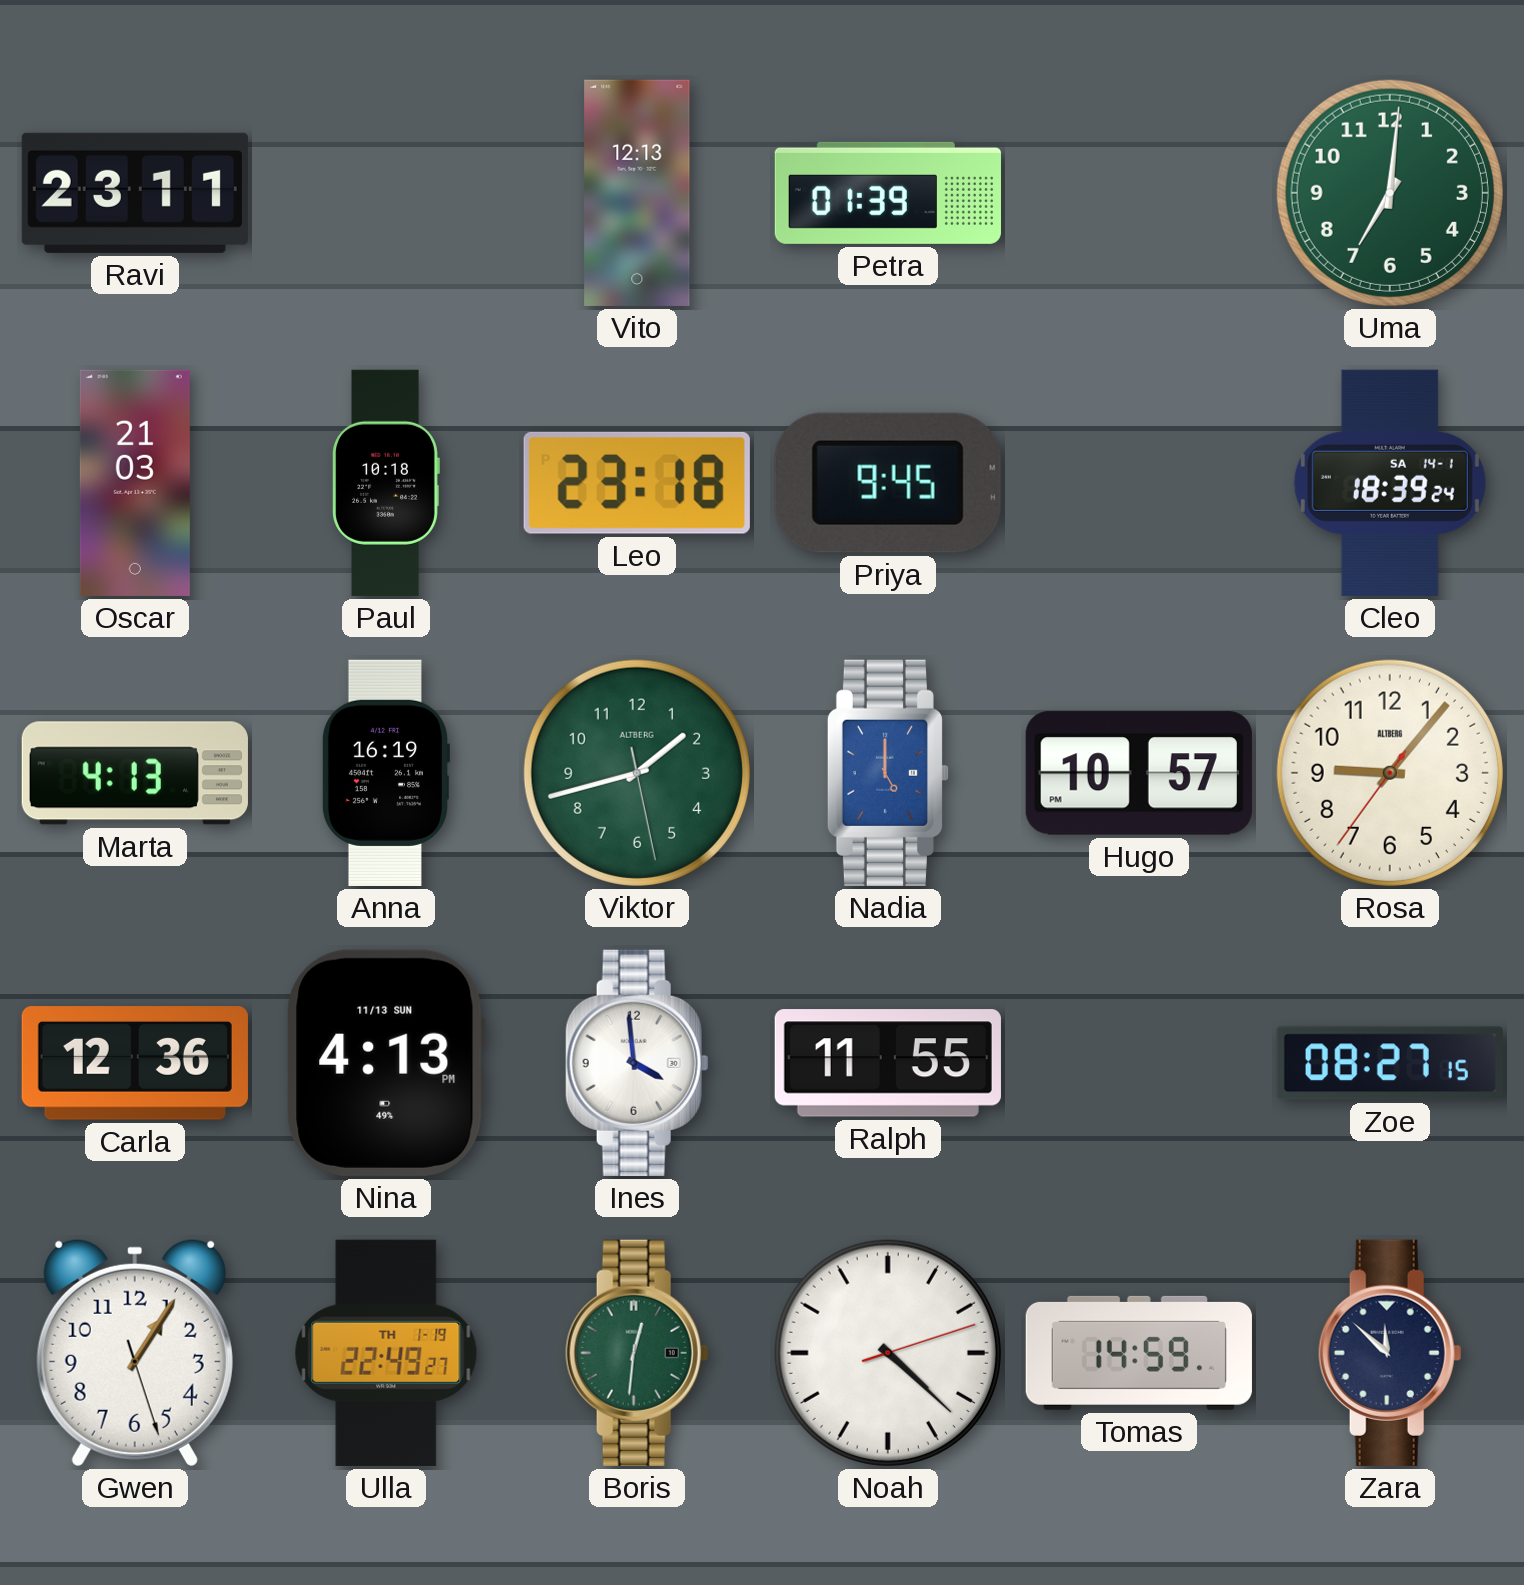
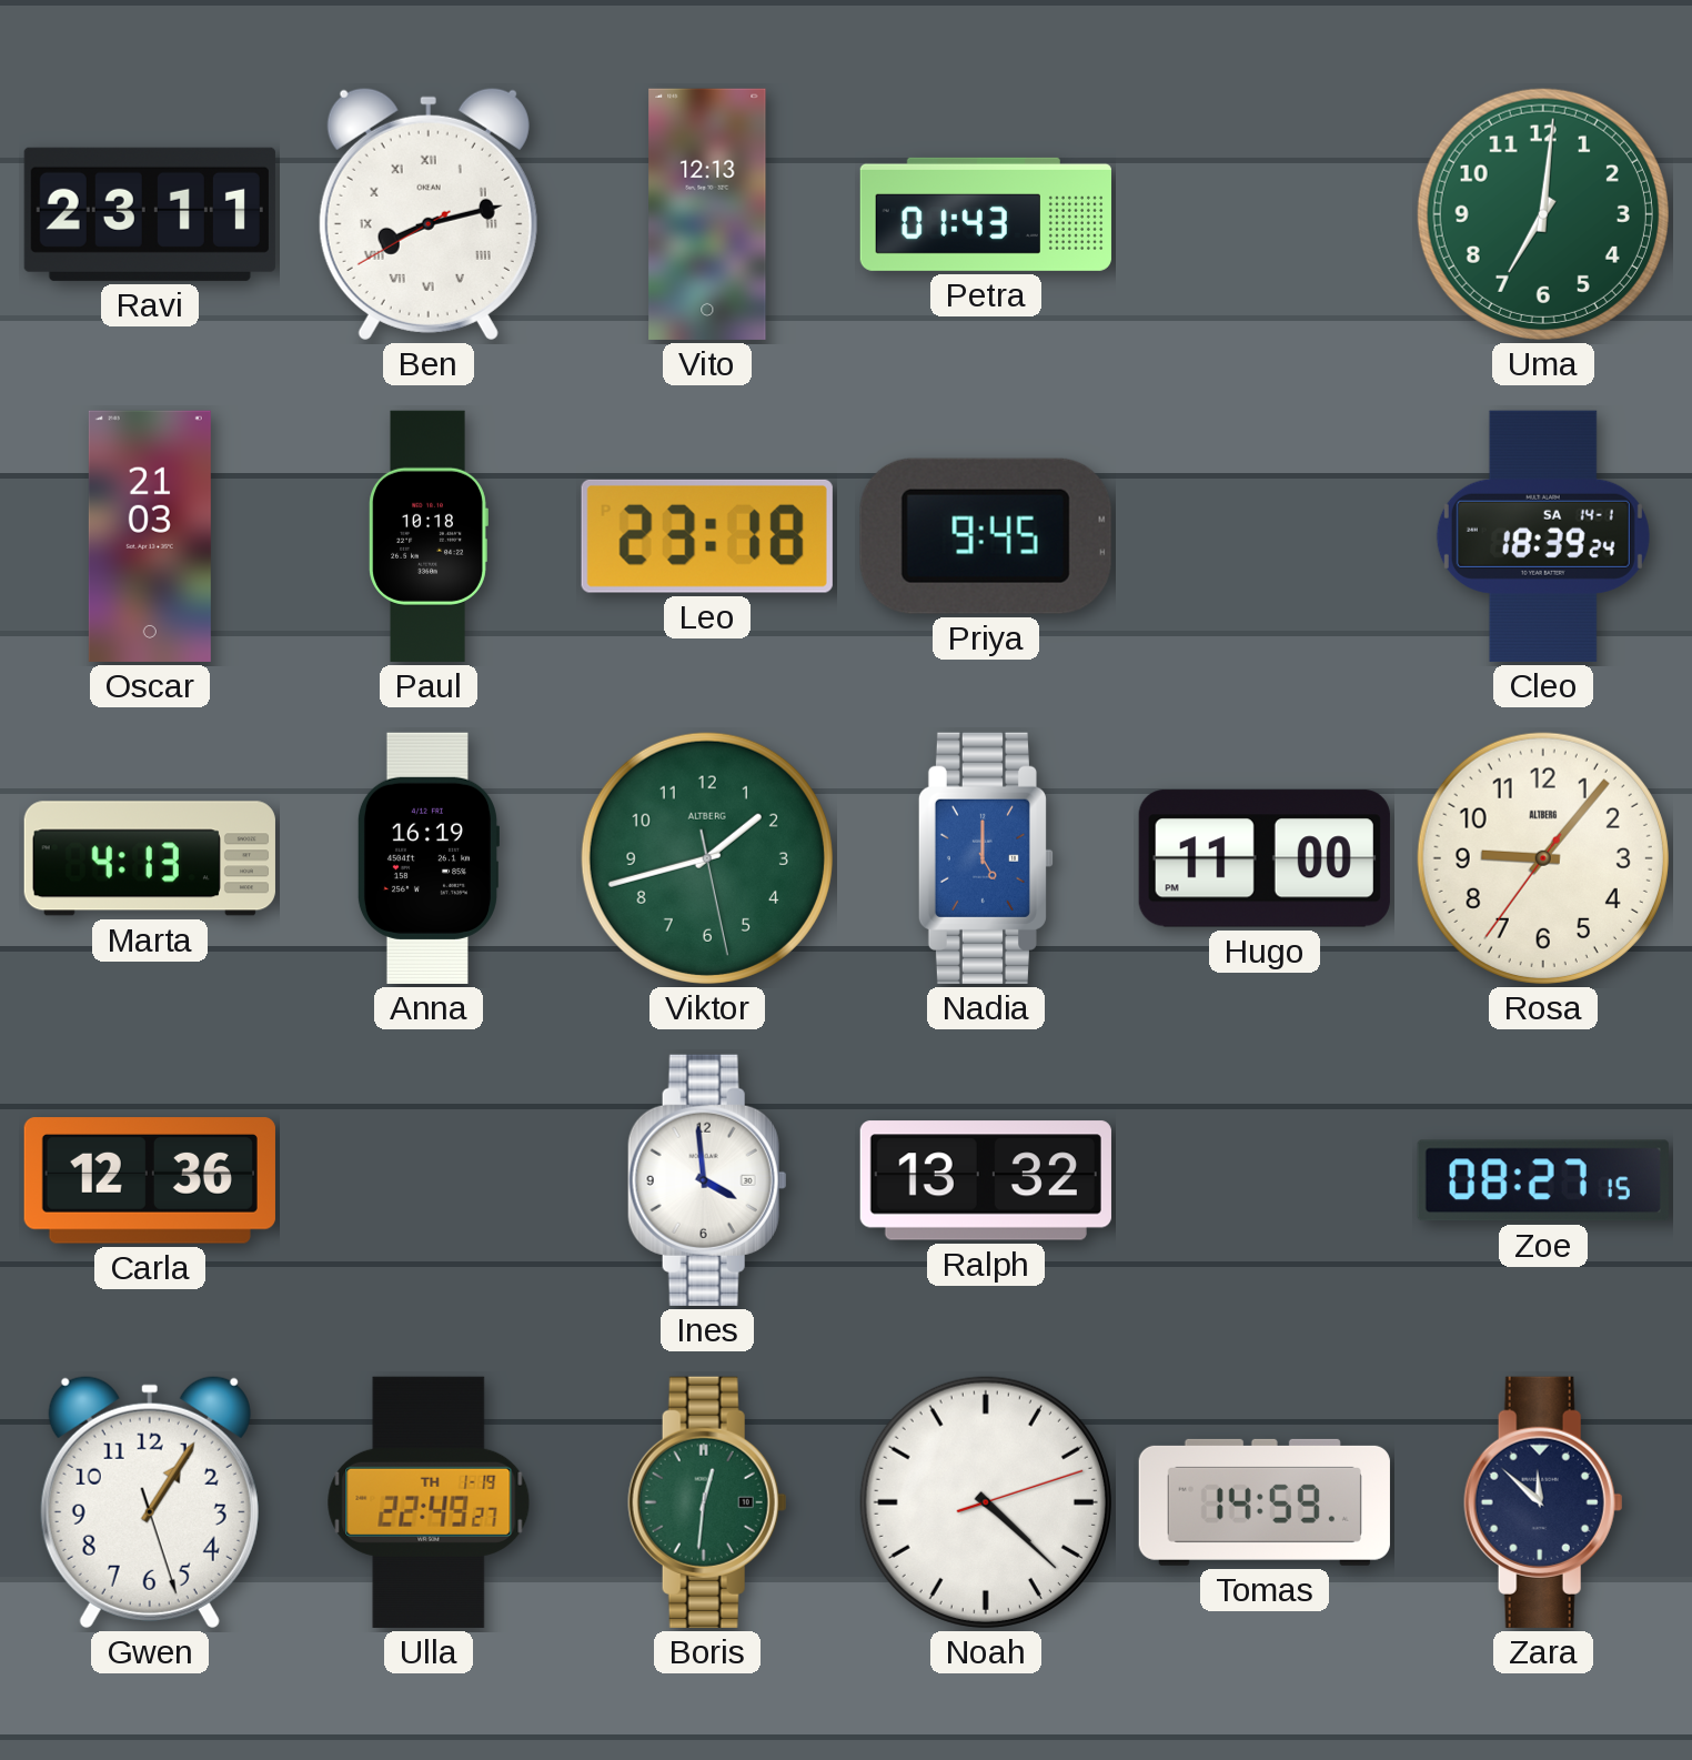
Ben: none -> 8:12 (429, 213)
Petra: 01:39 -> 01:43 (986, 214)
Hugo: 10:57 -> 11:00 (1265, 858)
Nina: 4:13 -> none (386, 1063)
Ralph: 11:55 -> 13:32 (986, 1180)
